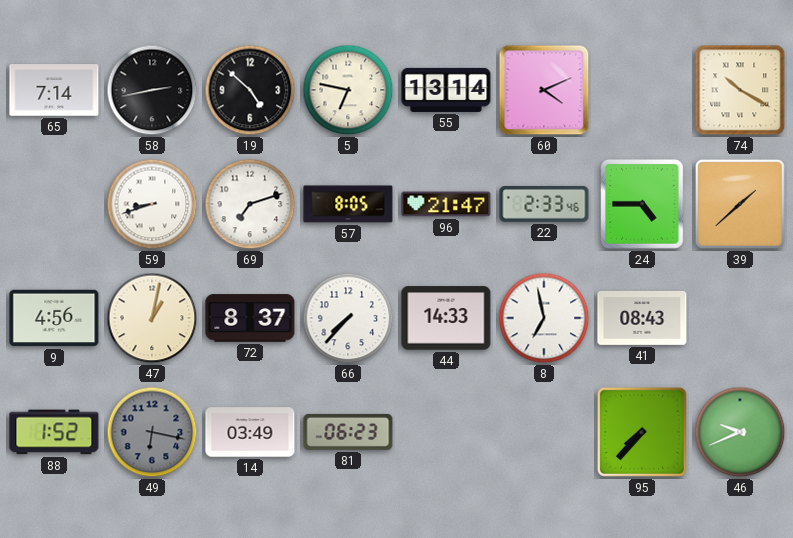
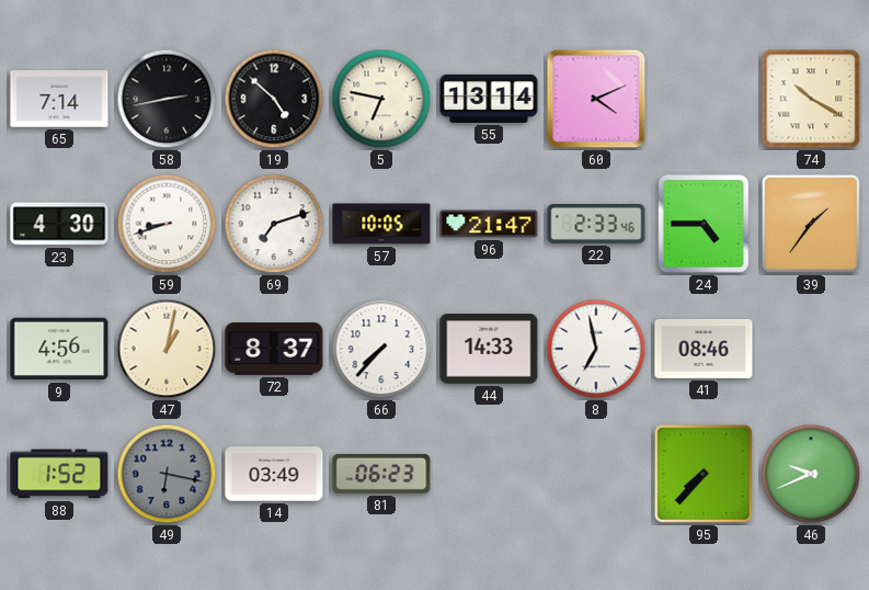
23: none -> 4:30 (59, 224)
57: 8:05 -> 10:05 (381, 224)
39: 1:38 -> 1:36 (811, 224)
41: 08:43 -> 08:46 (704, 349)
